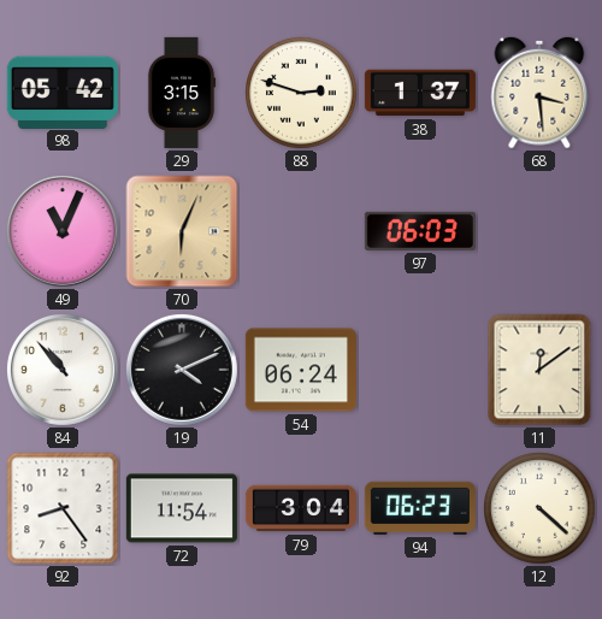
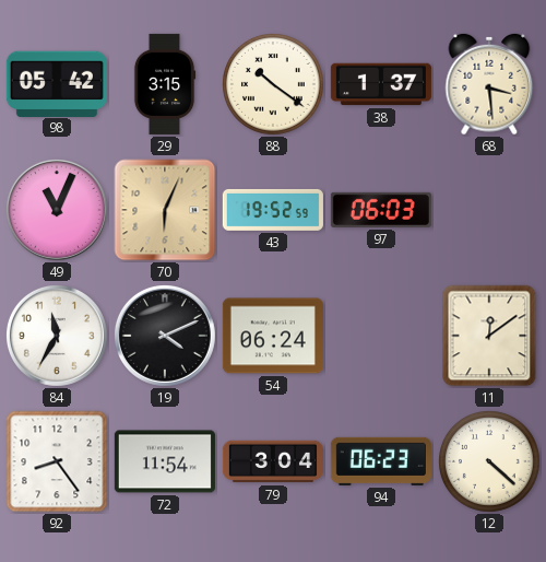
88: 2:48 -> 10:21 (274, 85)
43: none -> 19:52 (273, 210)
84: 10:53 -> 11:35 (57, 336)
